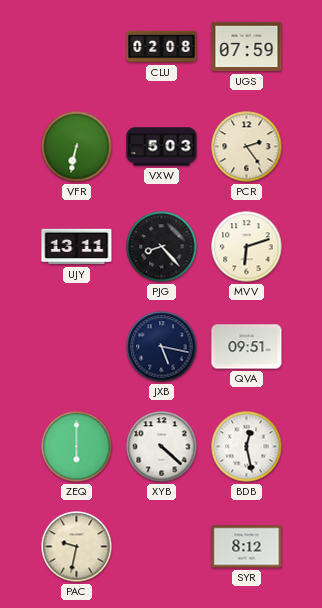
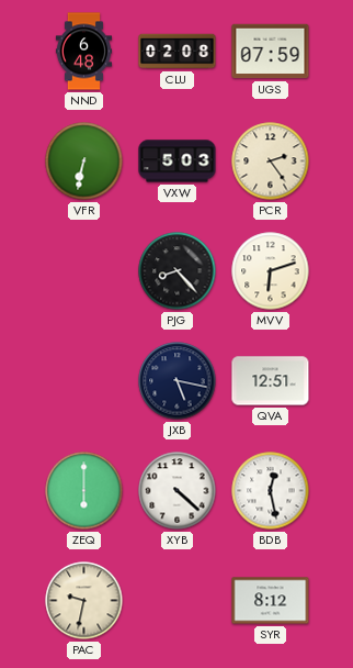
NND: none -> 6:48 (83, 52)
UJY: 13:11 -> none (77, 247)
QVA: 09:51 -> 12:51 (271, 381)
